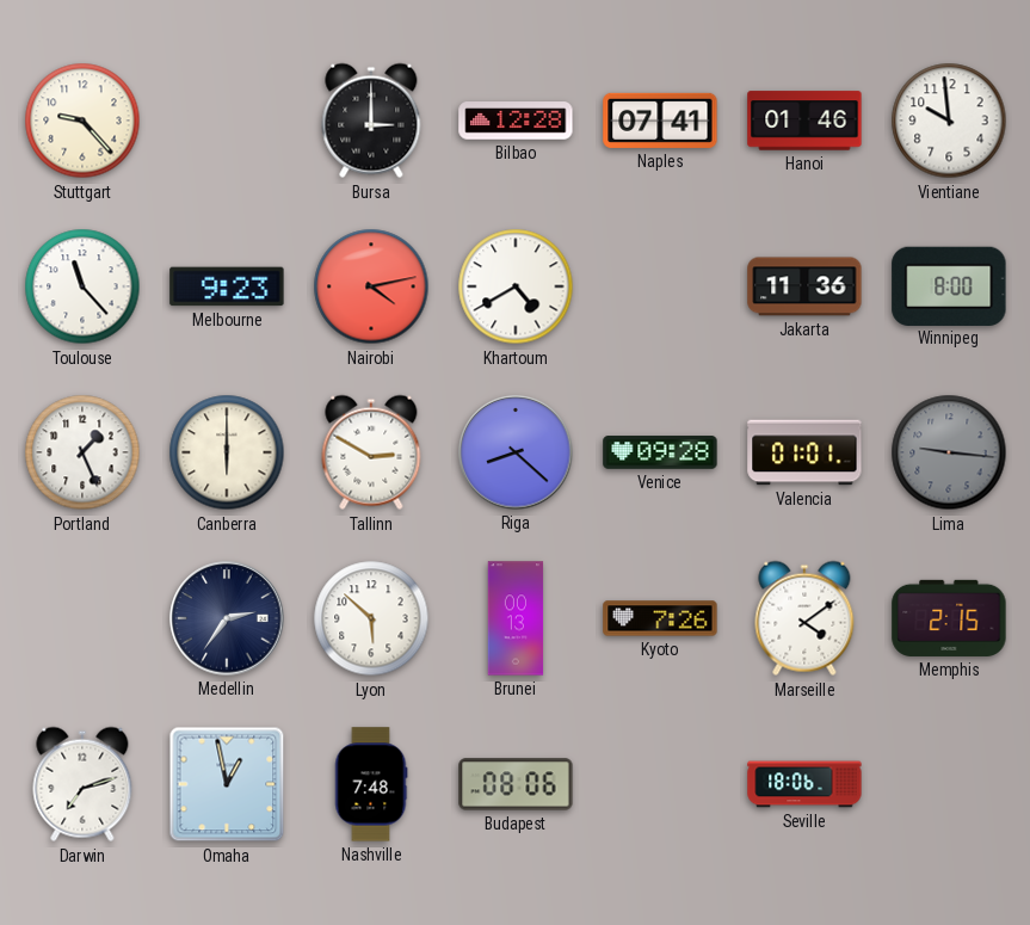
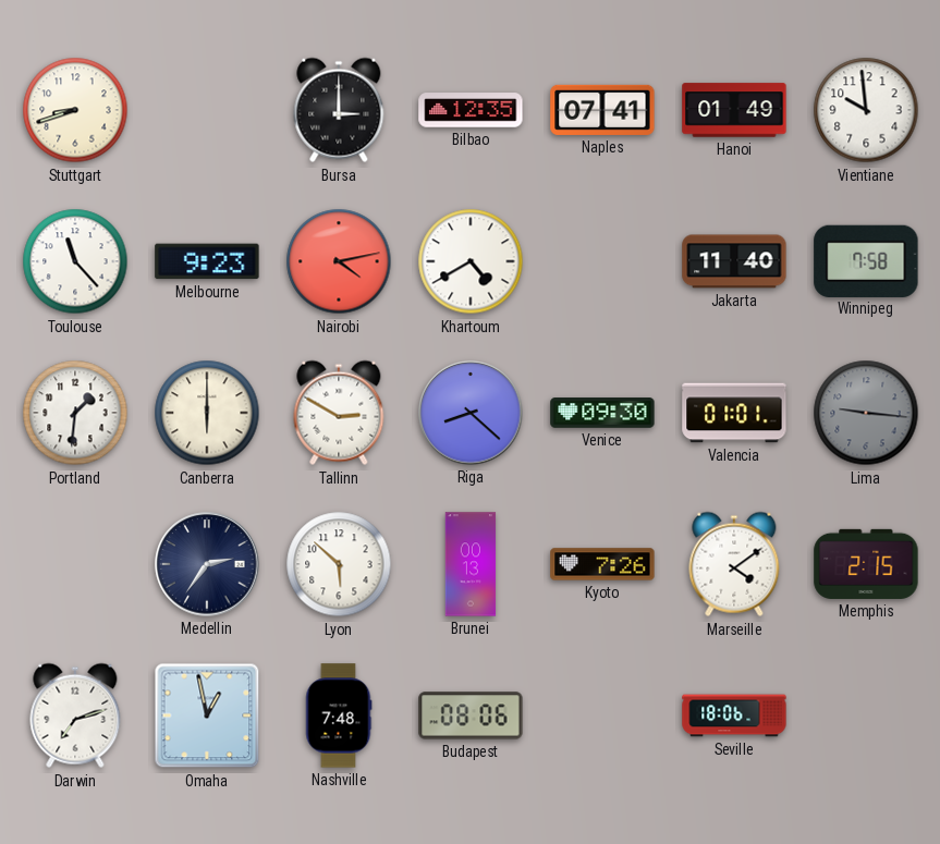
Stuttgart: 9:23 -> 8:42 (75, 110)
Bilbao: 12:28 -> 12:35 (471, 110)
Hanoi: 01:46 -> 01:49 (734, 110)
Jakarta: 11:36 -> 11:40 (734, 261)
Winnipeg: 8:00 -> 7:58 (866, 260)
Portland: 1:26 -> 1:31 (75, 413)
Venice: 09:28 -> 09:30 (602, 413)
